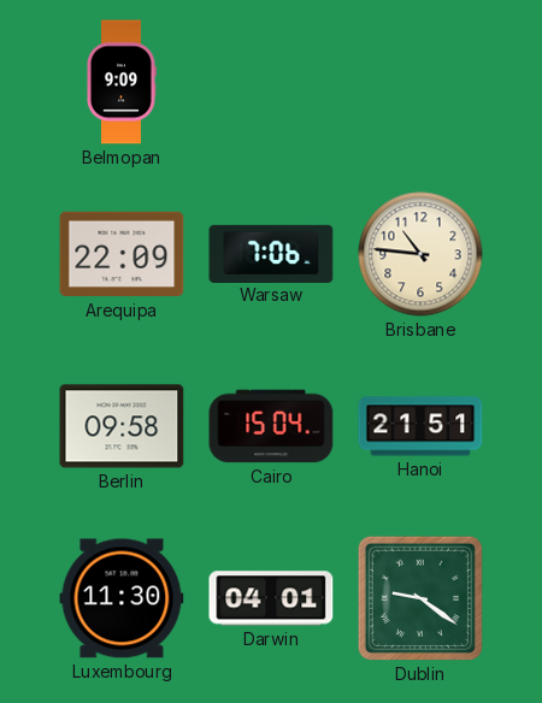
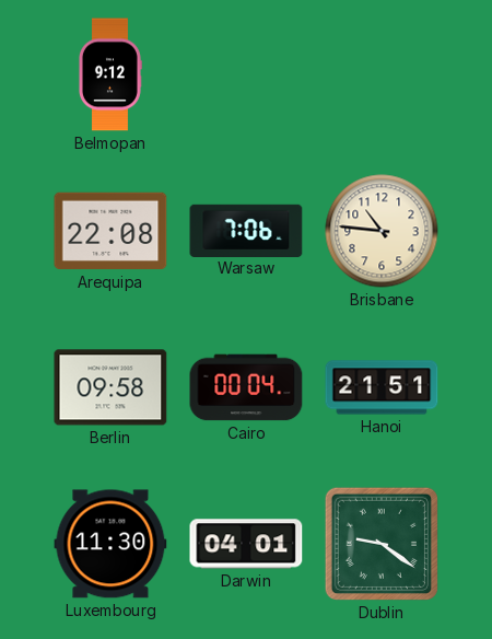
Belmopan: 9:09 -> 9:12 (109, 74)
Arequipa: 22:09 -> 22:08 (110, 231)
Cairo: 15:04 -> 00:04 (246, 387)
